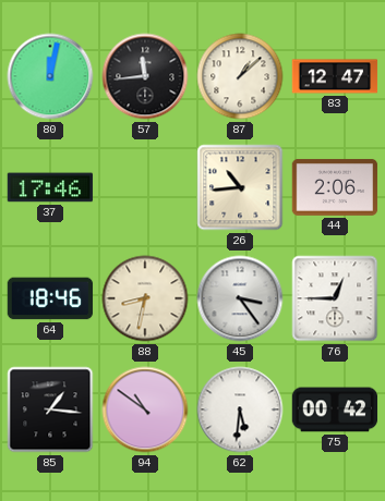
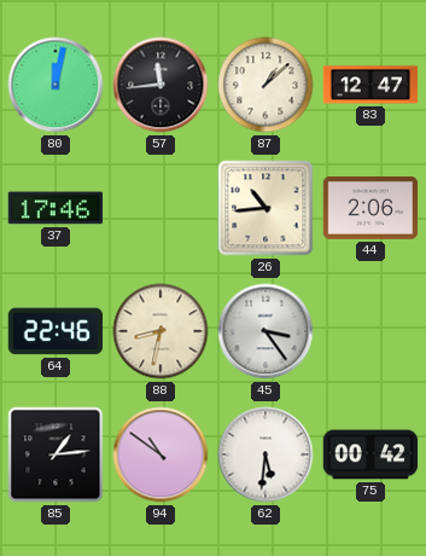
64: 18:46 -> 22:46 (56, 331)
76: 12:45 -> none (335, 298)
85: 1:16 -> 1:14 (56, 454)
